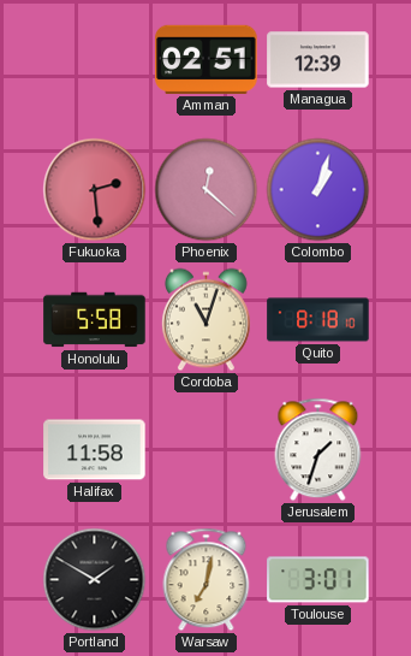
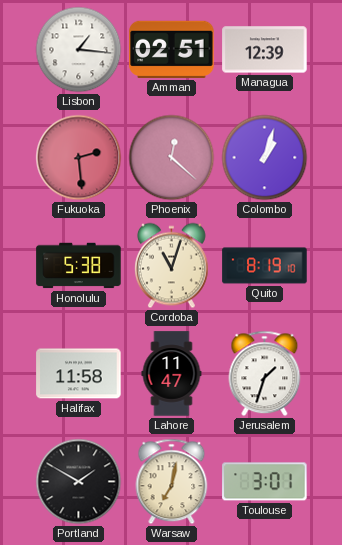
Lisbon: none -> 1:16 (79, 50)
Honolulu: 5:58 -> 5:38 (79, 266)
Quito: 8:18 -> 8:19 (265, 266)
Lahore: none -> 11:47 (172, 374)
